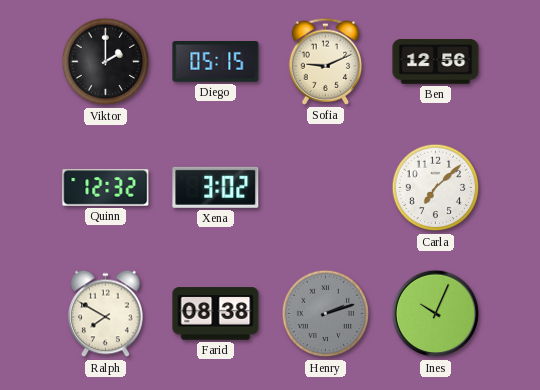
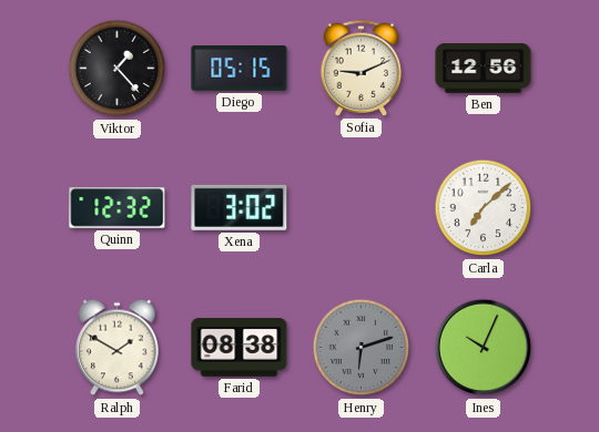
Viktor: 2:00 -> 1:23 (118, 69)
Ralph: 7:50 -> 1:50 (118, 348)
Henry: 2:12 -> 6:12 (362, 348)
